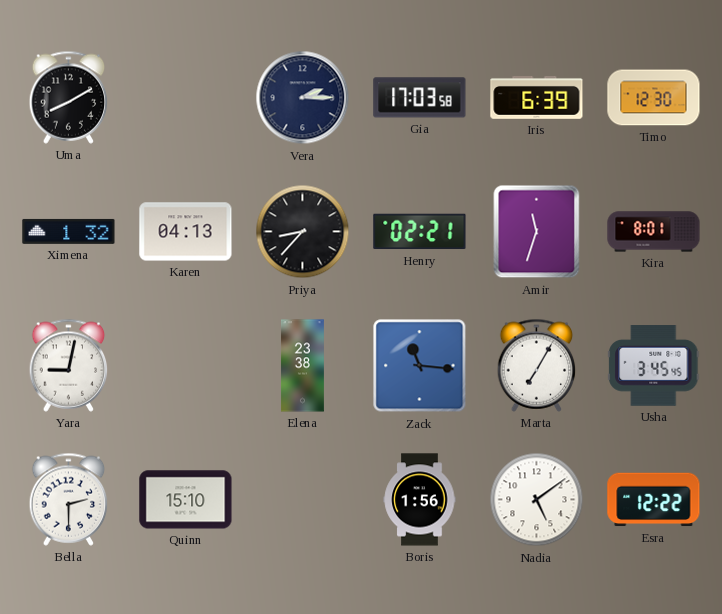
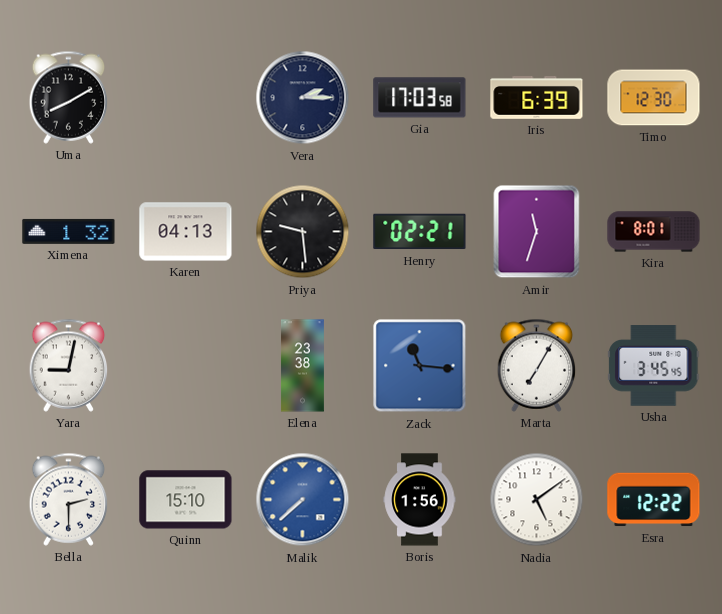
Priya: 8:37 -> 9:29 (303, 232)
Malik: none -> 7:38 (303, 500)
